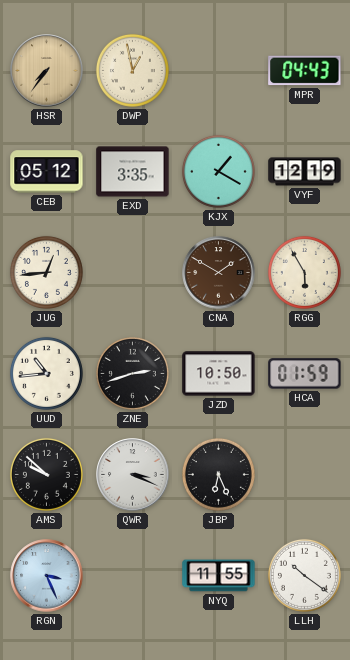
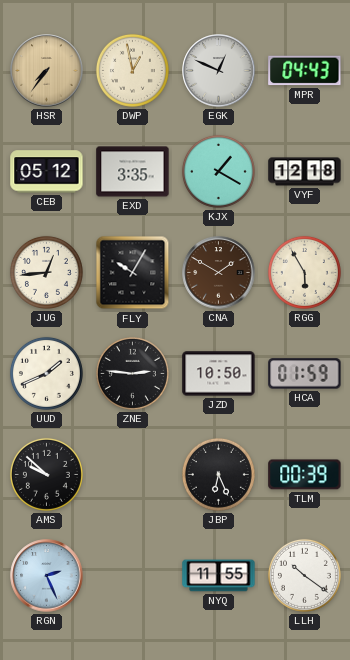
EGK: none -> 12:49 (219, 71)
VYF: 12:19 -> 12:18 (305, 172)
FLY: none -> 10:05 (133, 273)
UUD: 10:44 -> 1:41 (46, 373)
ZNE: 2:42 -> 2:46 (132, 373)
QWR: 3:19 -> none (133, 475)
TLM: none -> 00:39 (305, 475)
RGN: 3:26 -> 2:26 (47, 576)
